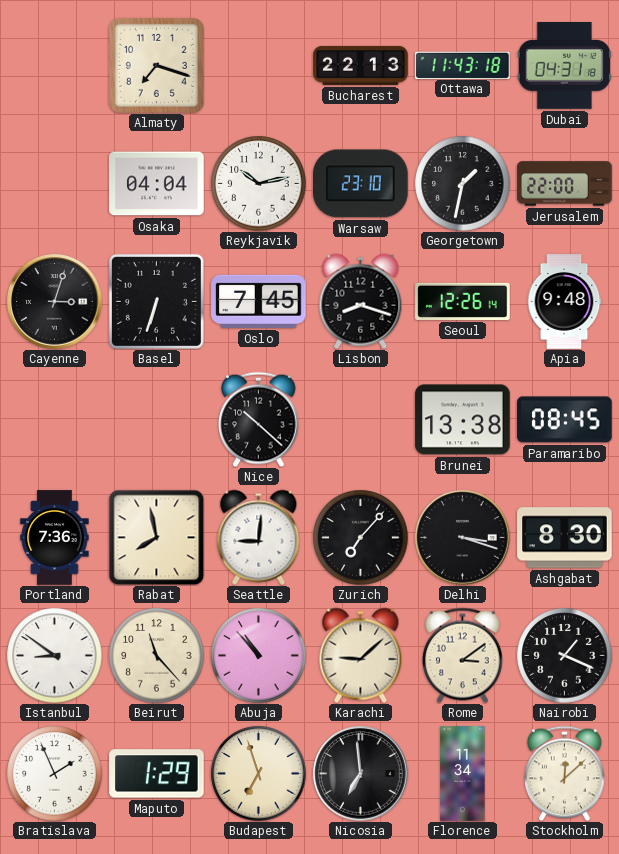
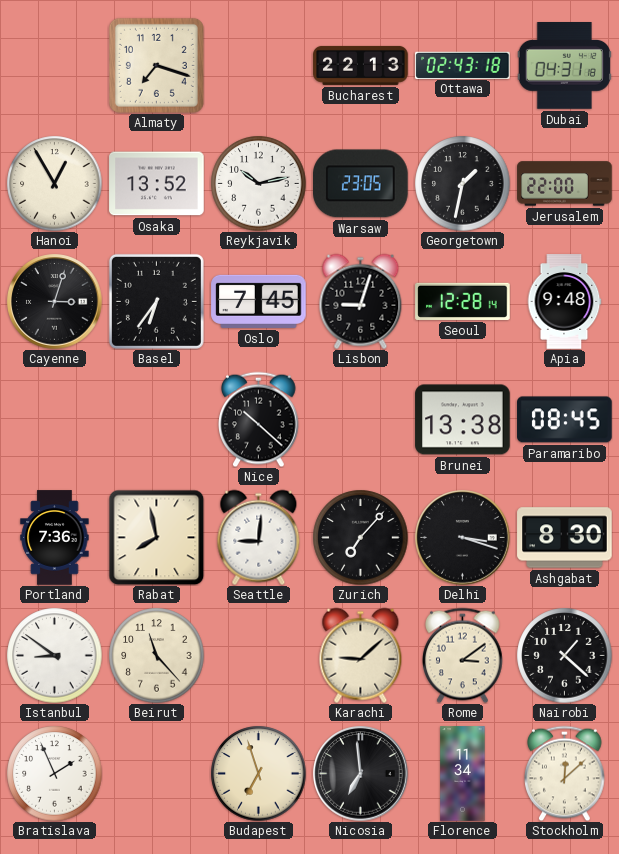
Ottawa: 11:43 -> 02:43 (463, 65)
Hanoi: none -> 12:55 (54, 183)
Osaka: 04:04 -> 13:52 (157, 184)
Warsaw: 23:10 -> 23:05 (361, 184)
Basel: 6:33 -> 6:36 (156, 301)
Lisbon: 8:18 -> 9:03 (361, 301)
Seoul: 12:26 -> 12:28 (463, 301)
Abuja: 10:53 -> none (258, 655)
Nairobi: 1:19 -> 1:22 (564, 655)
Maputo: 1:29 -> none (157, 774)
